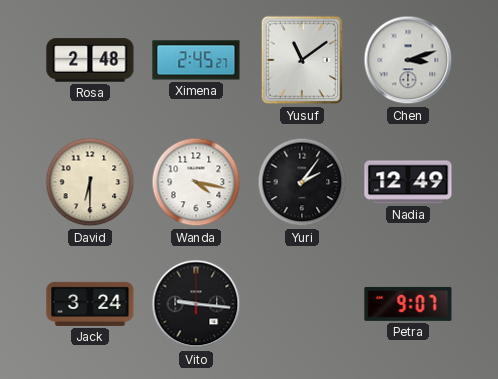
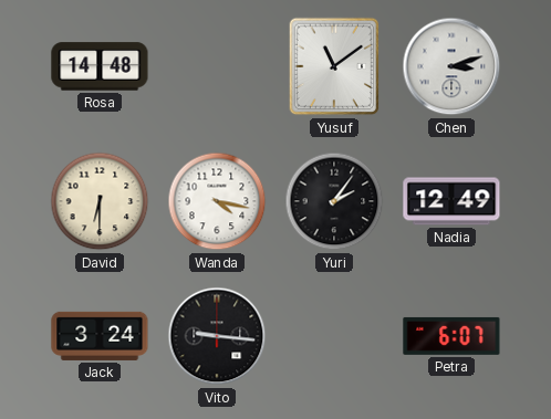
Rosa: 2:48 -> 14:48 (100, 66)
Ximena: 2:45 -> none (196, 60)
Petra: 9:07 -> 6:07 (451, 336)
